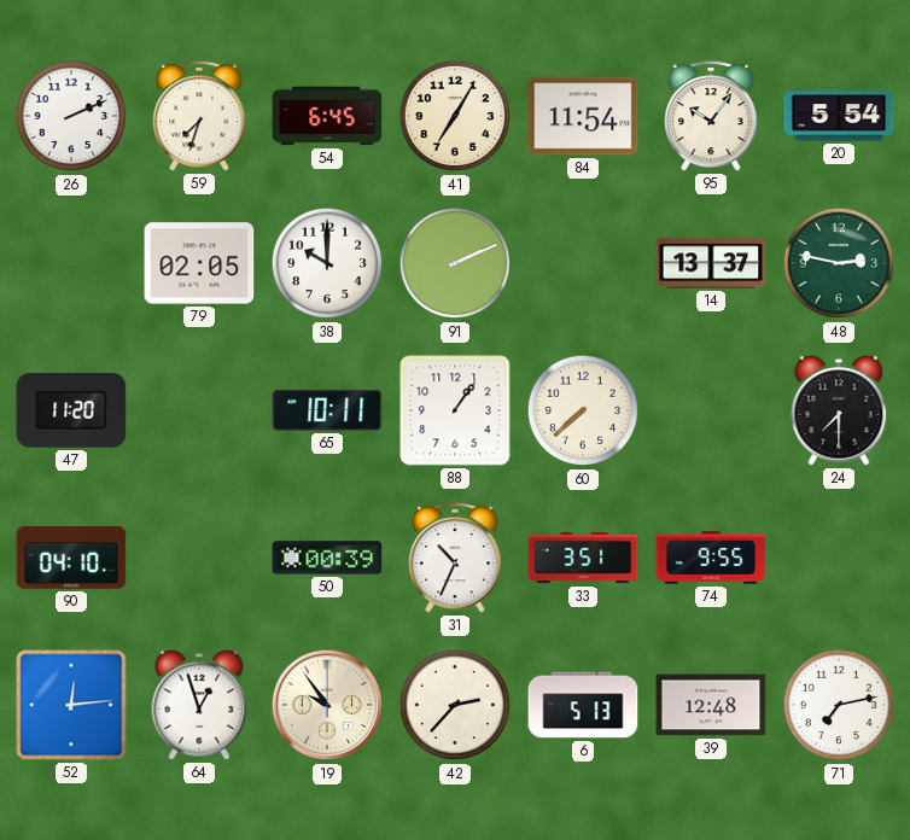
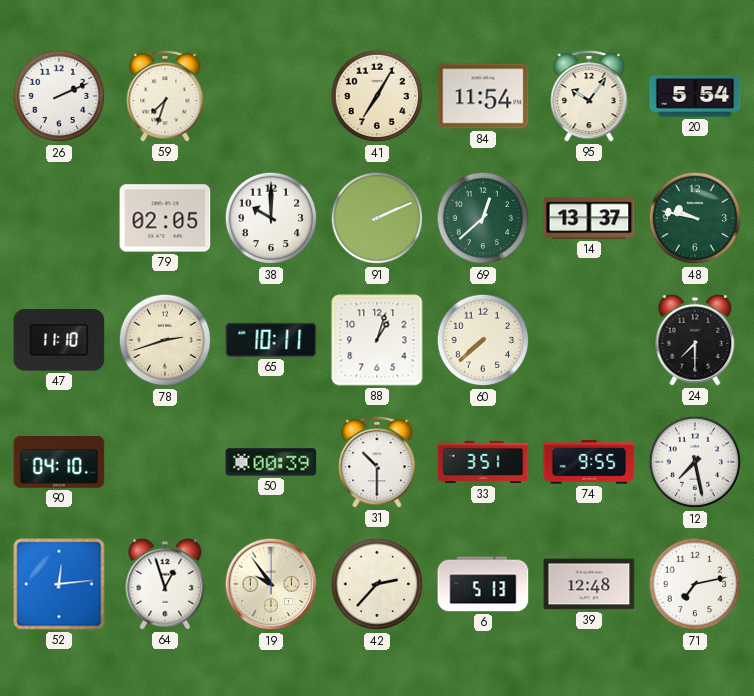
54: 6:45 -> none (327, 116)
69: none -> 12:38 (483, 218)
48: 2:47 -> 9:47 (695, 218)
47: 11:20 -> 11:10 (59, 340)
78: none -> 2:42 (165, 340)
88: 1:06 -> 1:03 (377, 340)
31: 10:34 -> 10:30 (377, 462)
12: none -> 7:28 (695, 462)
